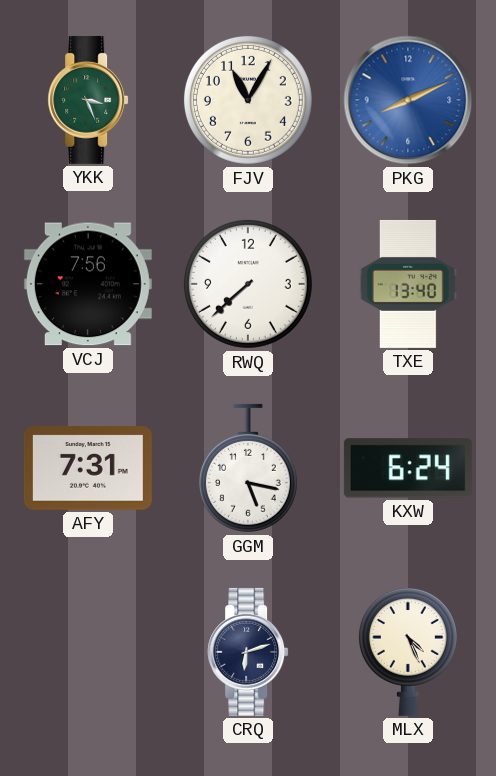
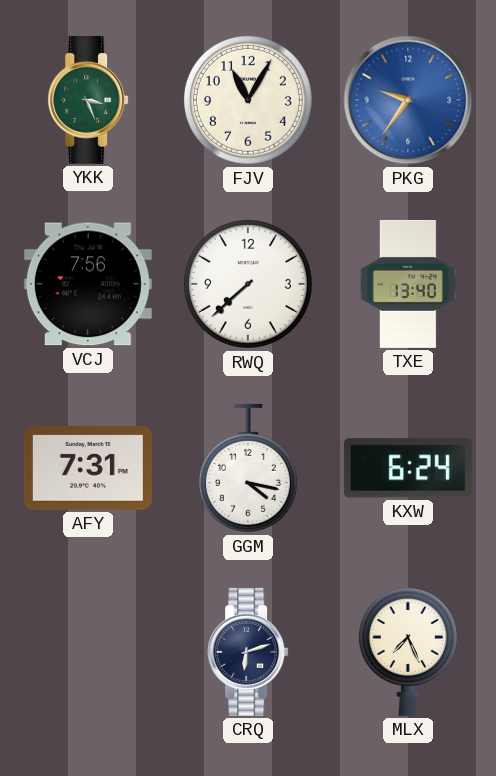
PKG: 8:11 -> 9:36 (408, 100)
GGM: 5:17 -> 4:17 (248, 468)
MLX: 4:26 -> 7:26 (408, 651)
